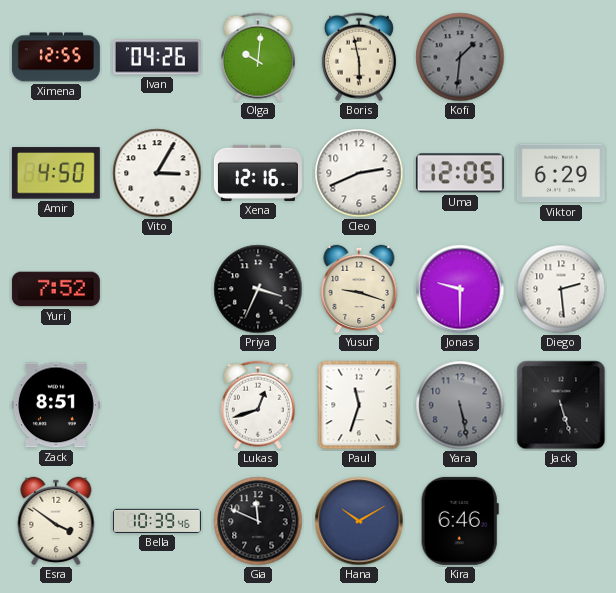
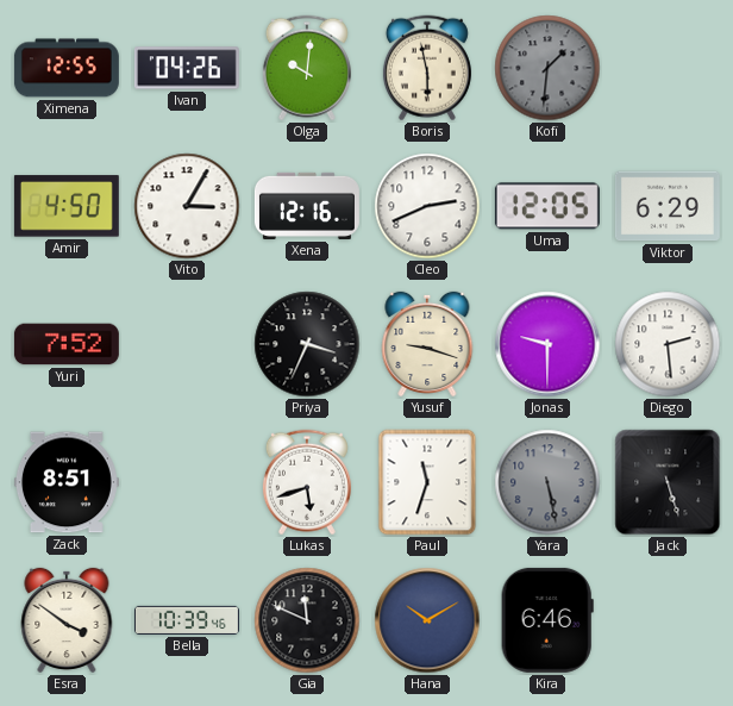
Lukas: 12:42 -> 5:42 (307, 482)
